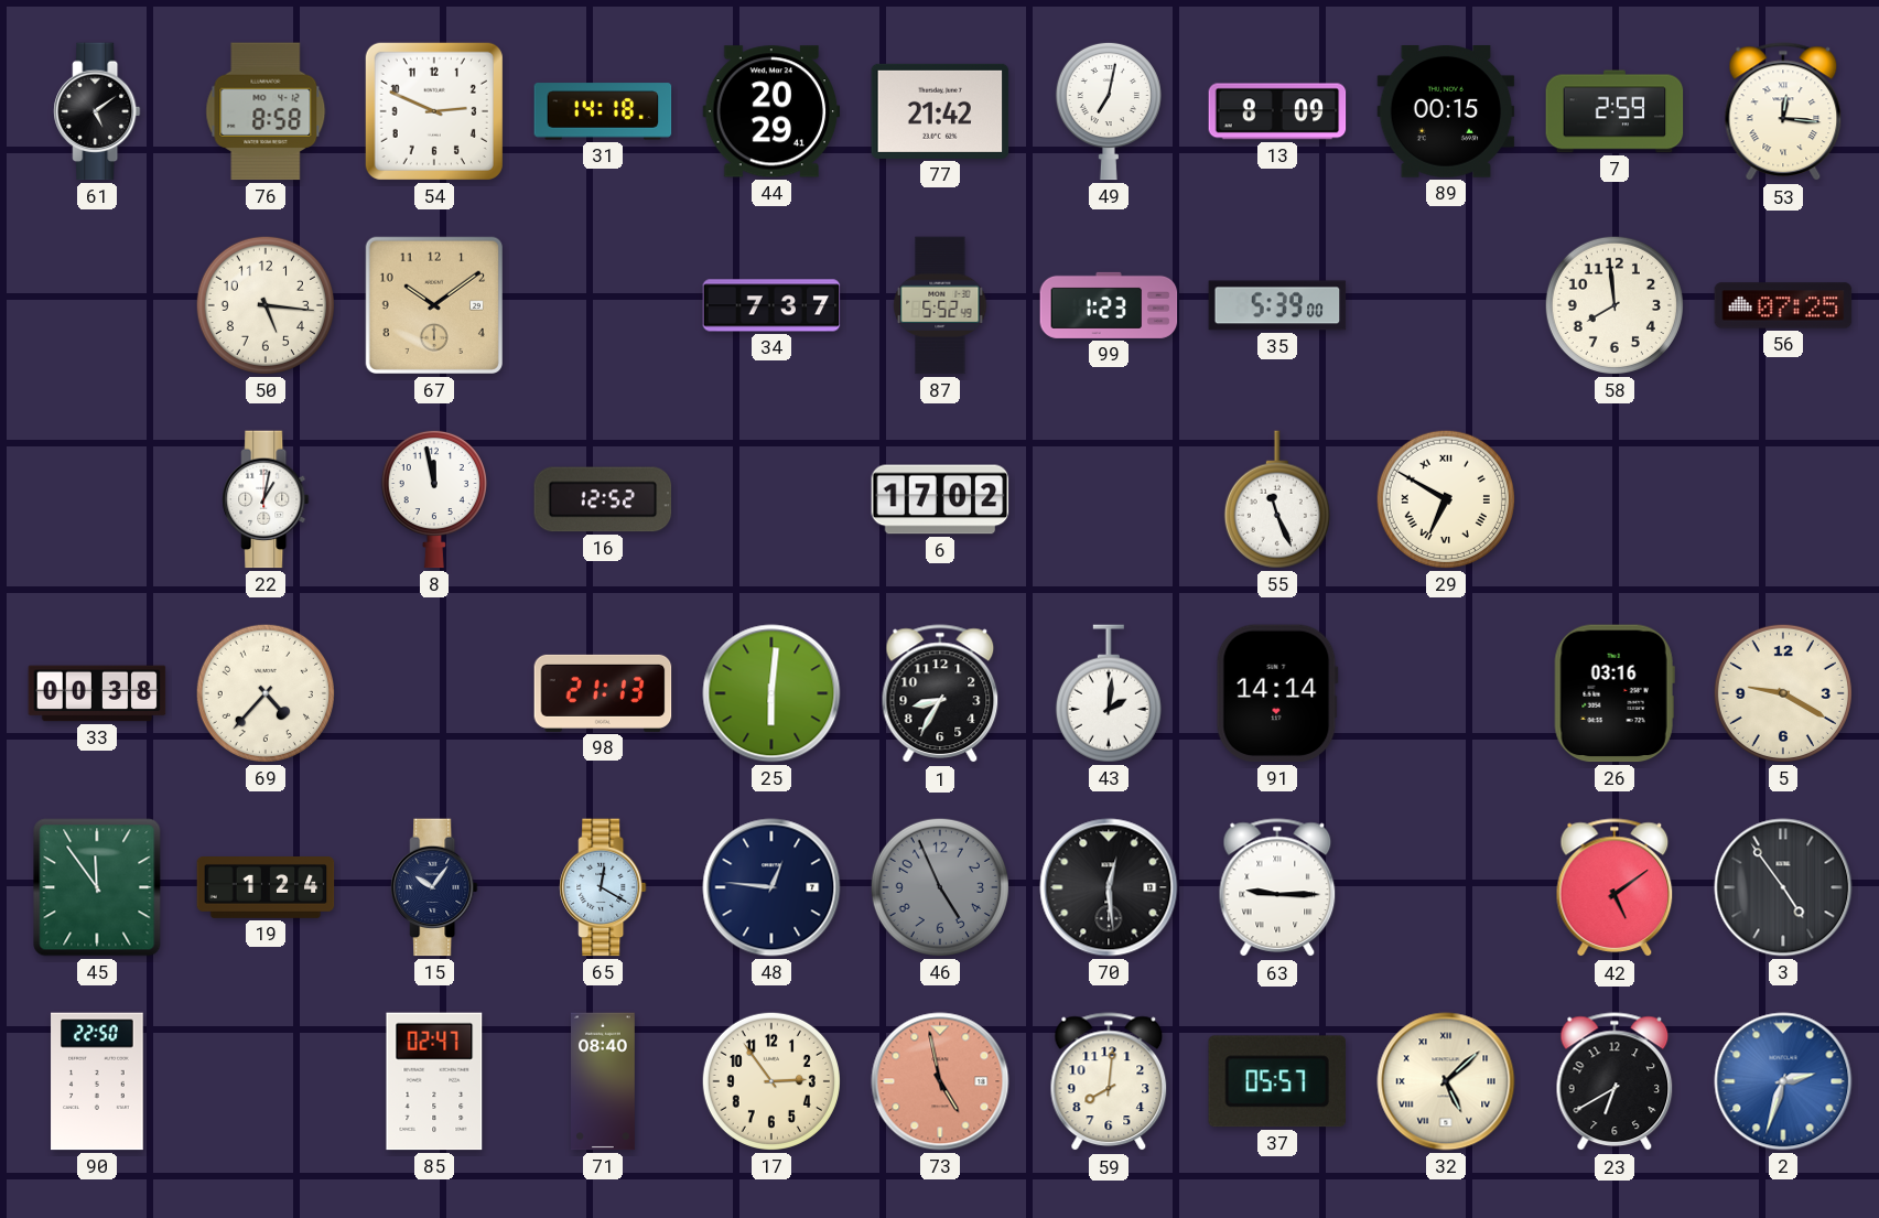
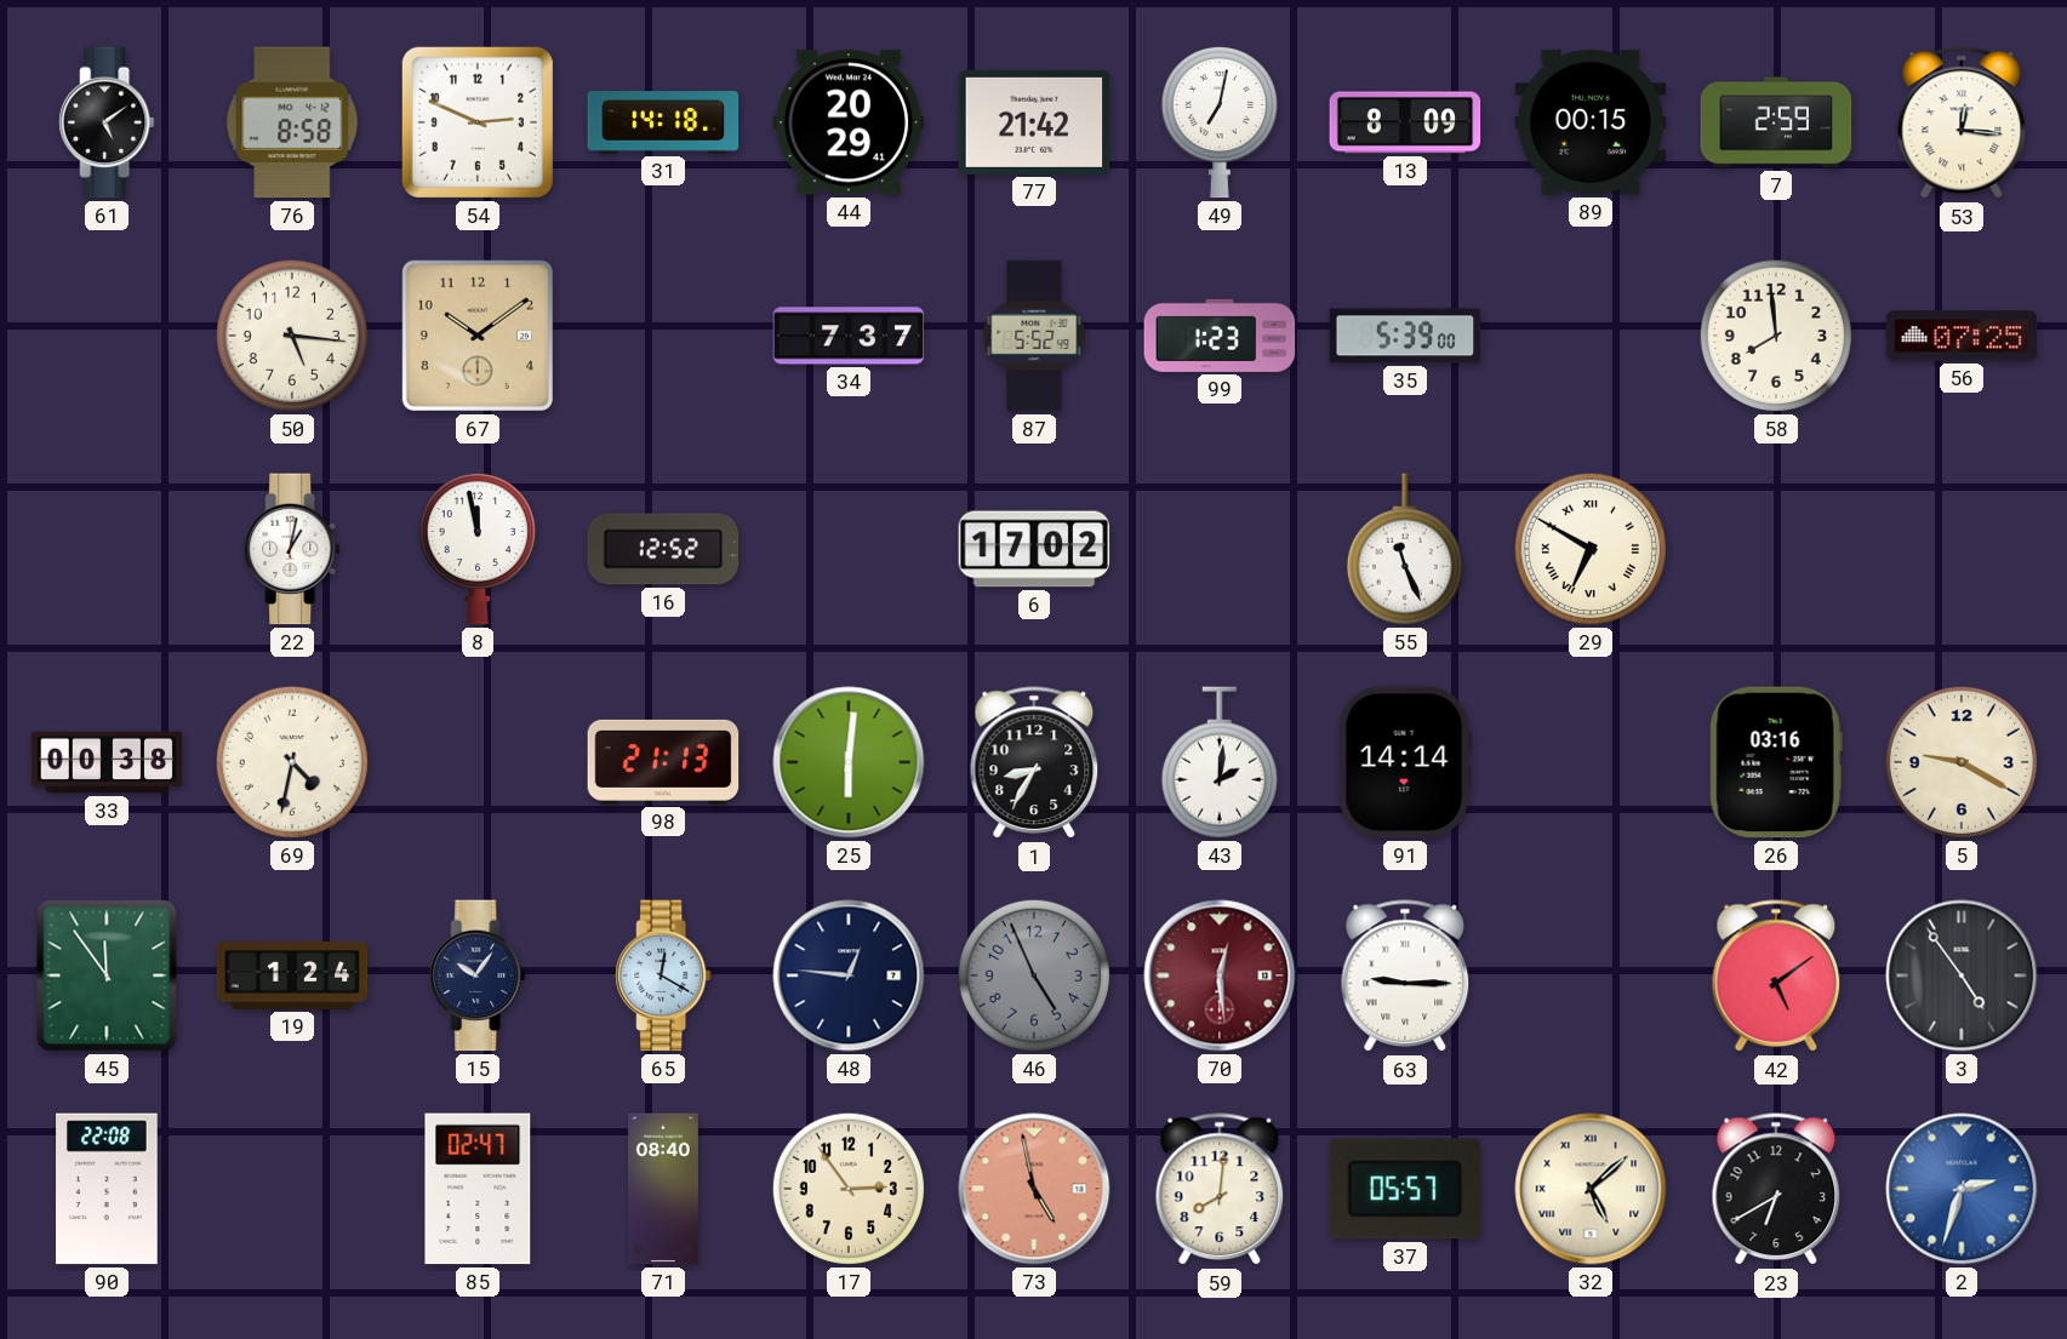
69: 4:37 -> 4:32 (292, 762)
70 dial: black -> burgundy (1220, 975)
90: 22:50 -> 22:08 (107, 1189)
